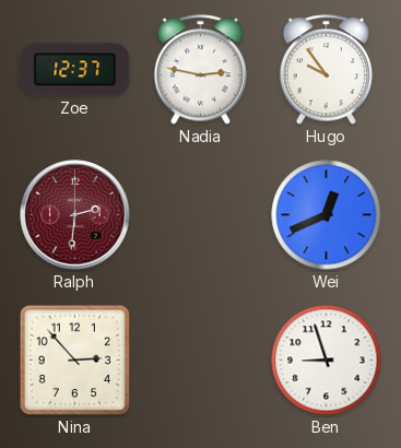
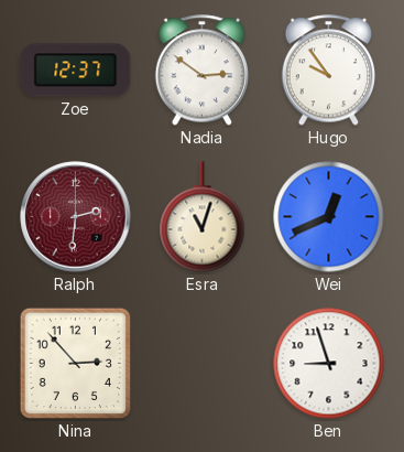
Nadia: 2:47 -> 2:51 (203, 71)
Esra: none -> 11:03 (203, 217)
